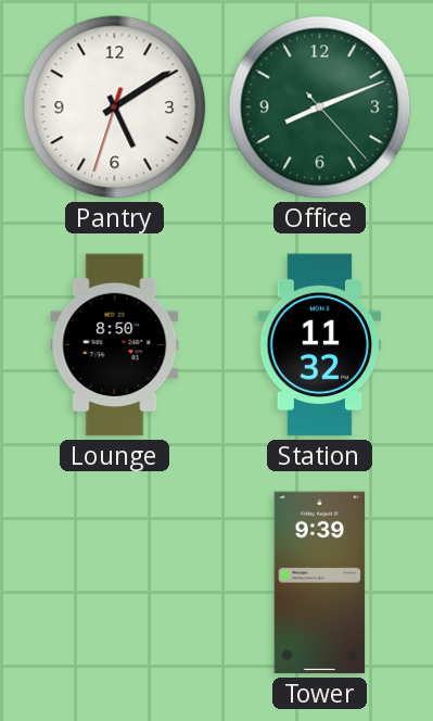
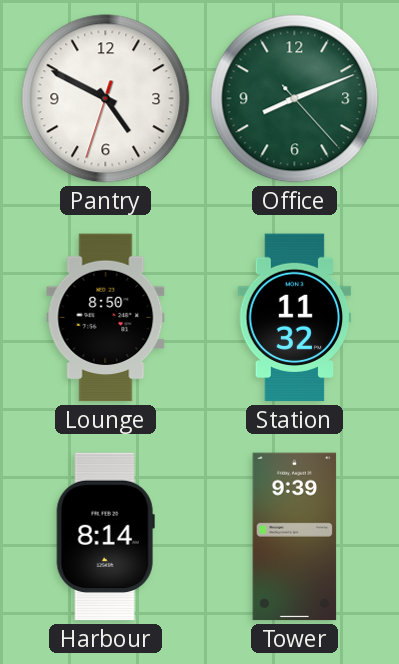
Pantry: 5:09 -> 4:49 (106, 99)
Harbour: none -> 8:14 (105, 537)
